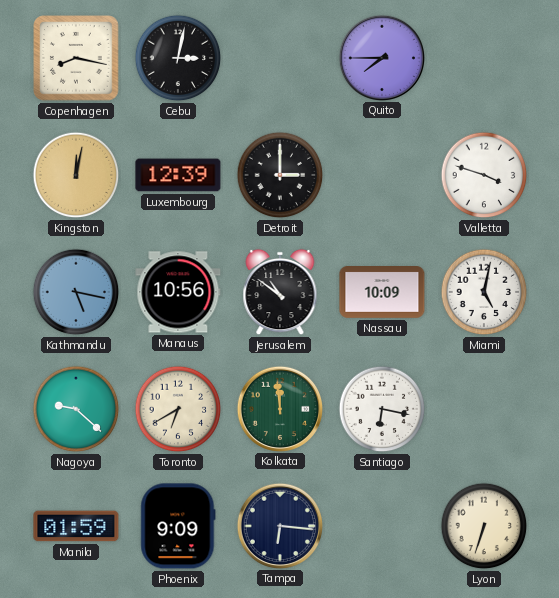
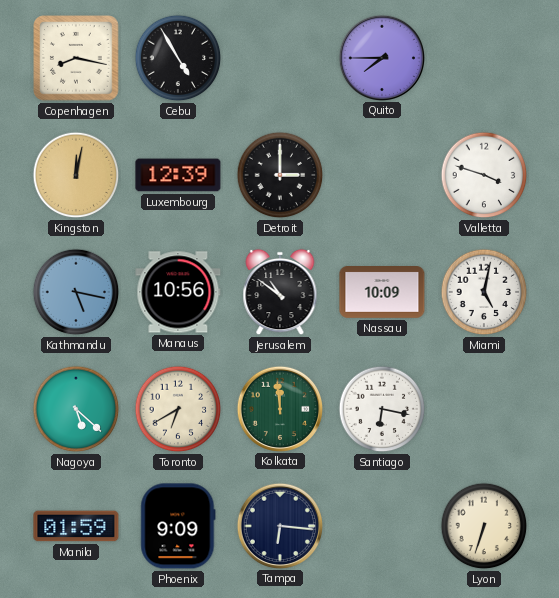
Cebu: 3:02 -> 4:55 (178, 58)
Nagoya: 9:22 -> 5:22 (76, 409)
